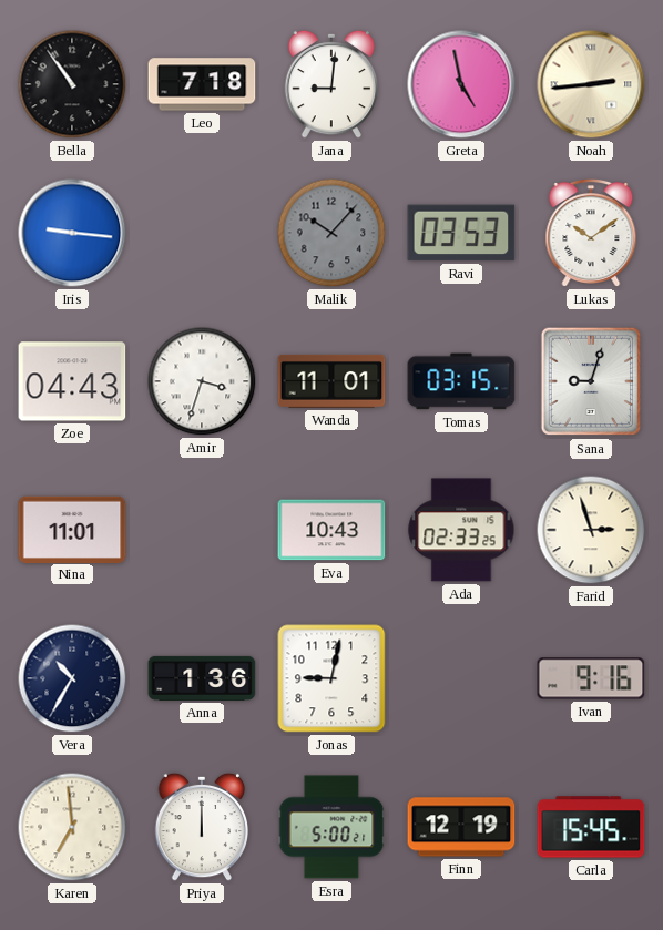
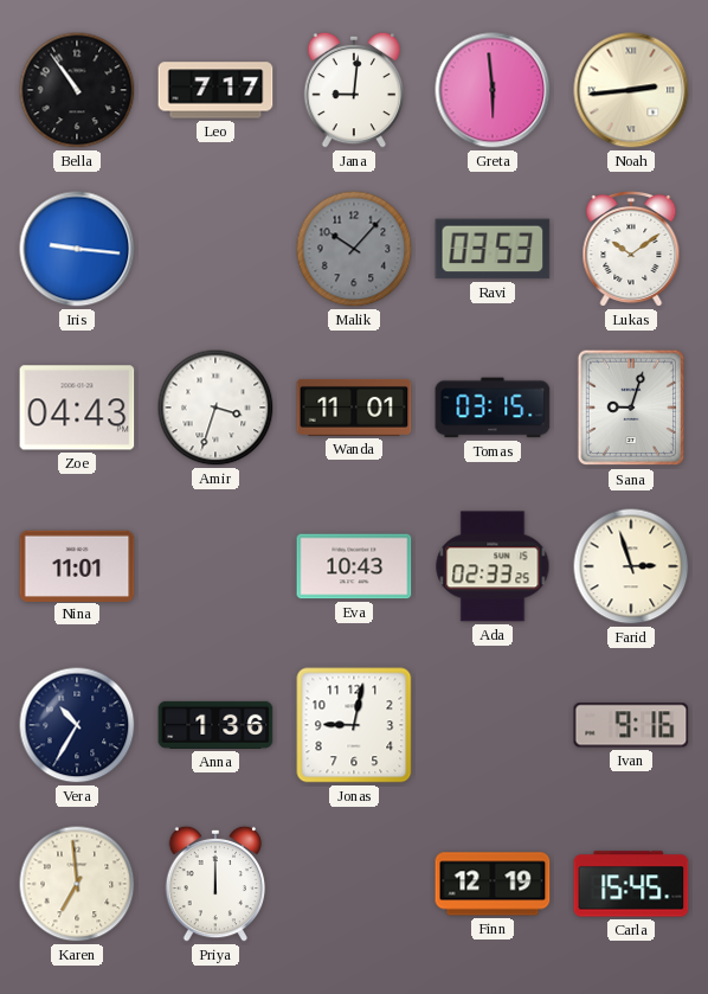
Leo: 7:18 -> 7:17 (215, 90)
Greta: 4:58 -> 5:59 (493, 90)
Esra: 5:00 -> none (331, 827)
